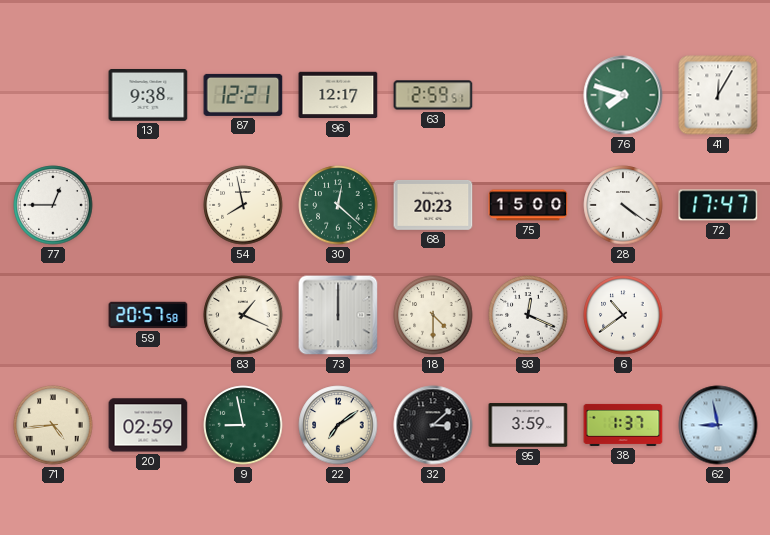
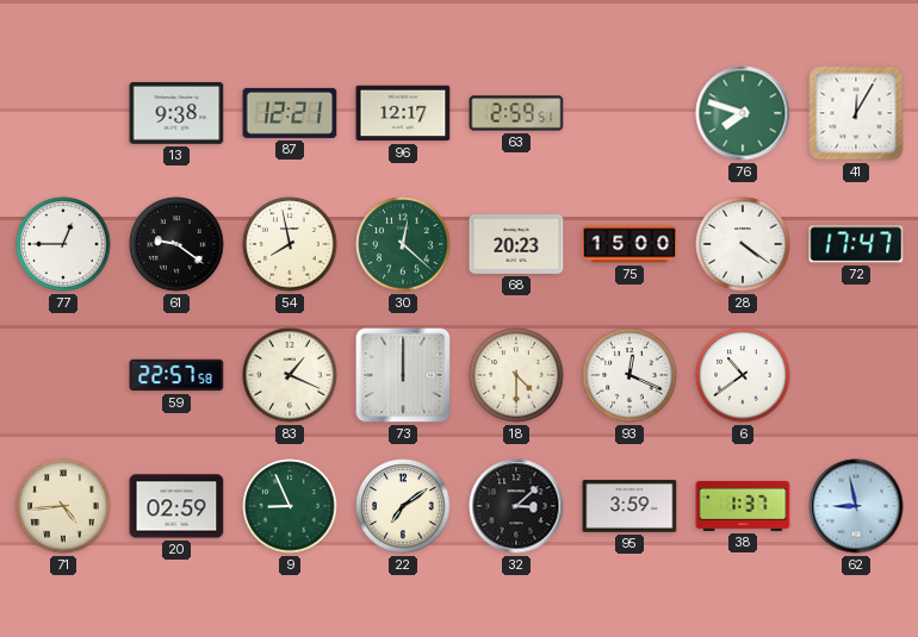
61: none -> 9:21 (176, 244)
59: 20:57 -> 22:57 (176, 375)
9: 8:58 -> 8:56 (290, 506)
